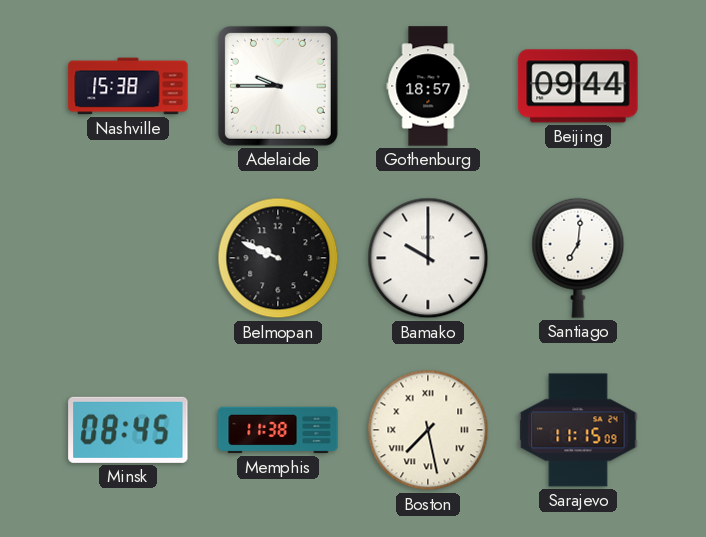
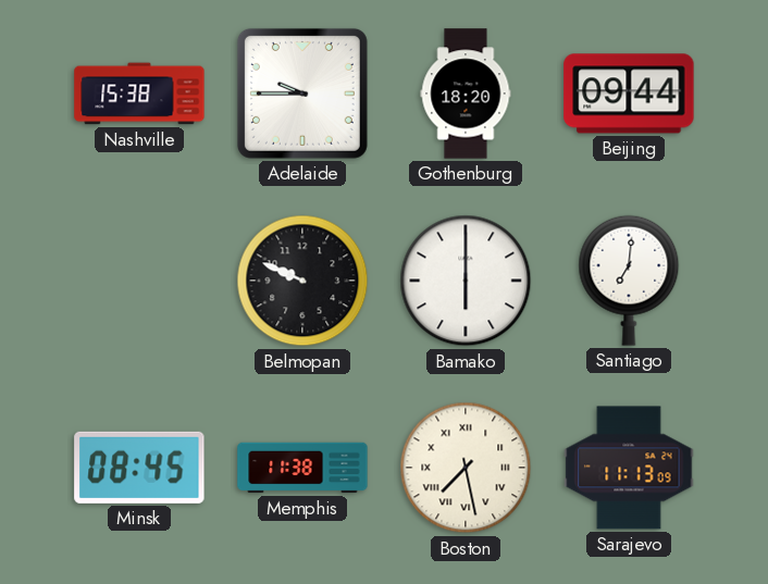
Gothenburg: 18:57 -> 18:20 (466, 94)
Bamako: 10:00 -> 6:00 (466, 281)
Sarajevo: 11:15 -> 11:13 (629, 468)
